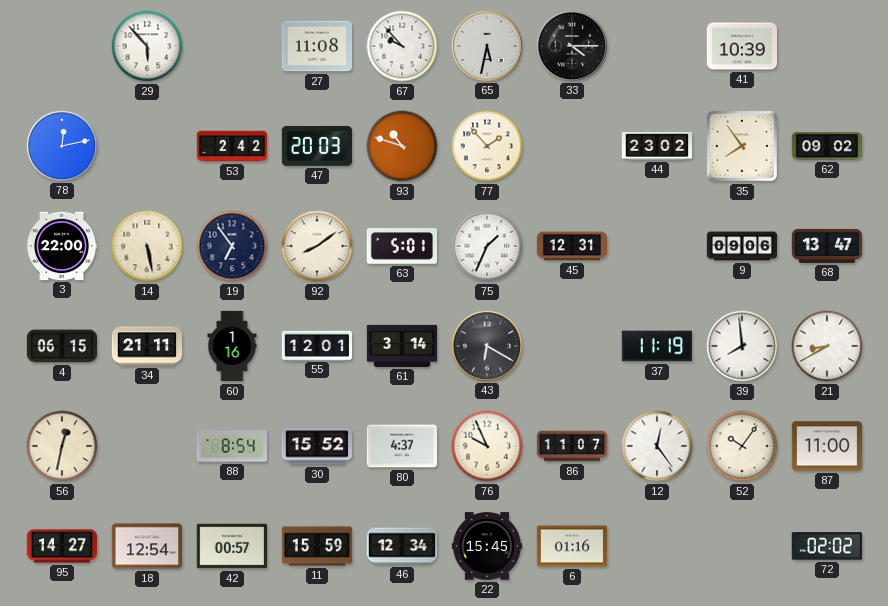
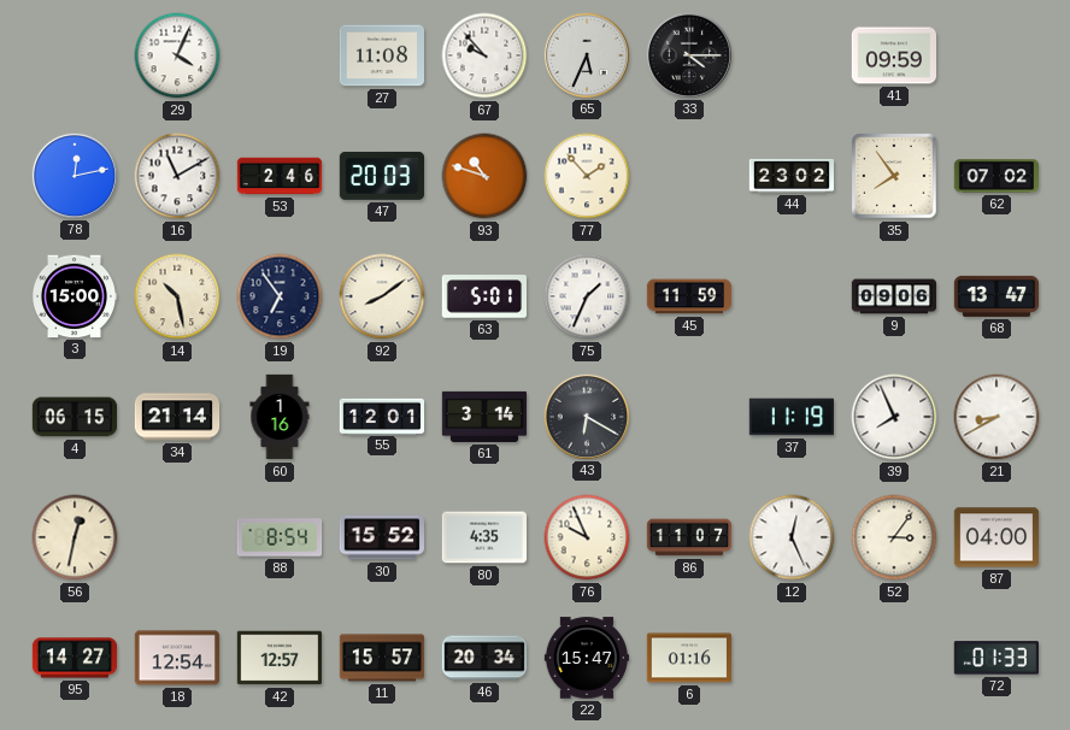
29: 5:53 -> 4:04 (177, 55)
65: 5:32 -> 5:34 (586, 54)
41: 10:39 -> 09:59 (893, 55)
16: none -> 11:10 (177, 176)
53: 2:42 -> 2:46 (280, 176)
62: 09:02 -> 07:02 (996, 176)
3: 22:00 -> 15:00 (74, 296)
14: 5:28 -> 10:28 (177, 296)
45: 12:31 -> 11:59 (689, 296)
34: 21:11 -> 21:14 (177, 417)
39: 7:59 -> 7:56 (894, 417)
80: 4:37 -> 4:35 (484, 537)
12: 12:24 -> 12:26 (792, 537)
52: 10:06 -> 3:06 (894, 537)
87: 11:00 -> 04:00 (996, 537)
42: 00:57 -> 12:57 (278, 658)
11: 15:59 -> 15:57 (382, 658)
46: 12:34 -> 20:34 (484, 658)
22: 15:45 -> 15:47 (587, 658)
72: 02:02 -> 01:33 (995, 658)
